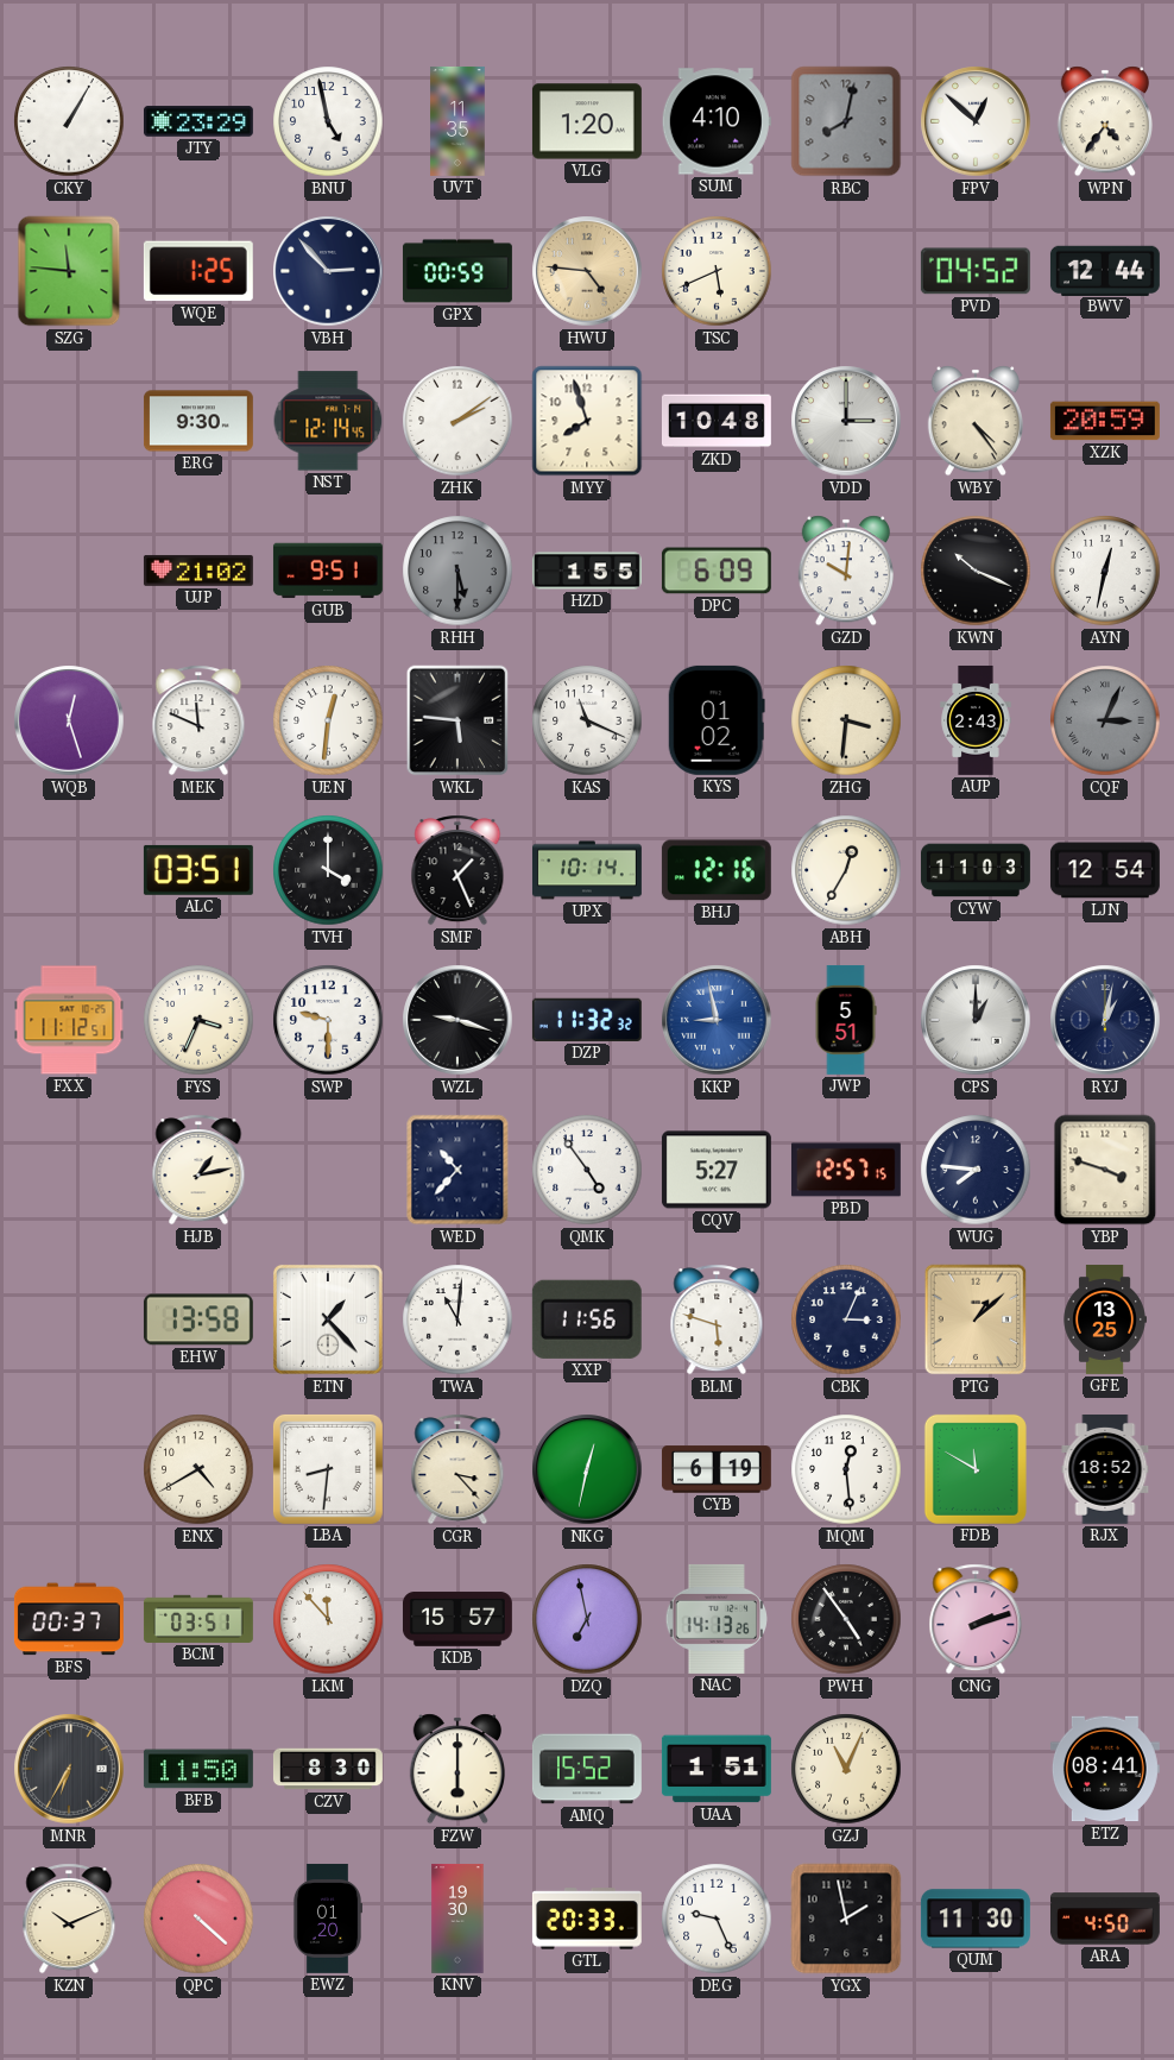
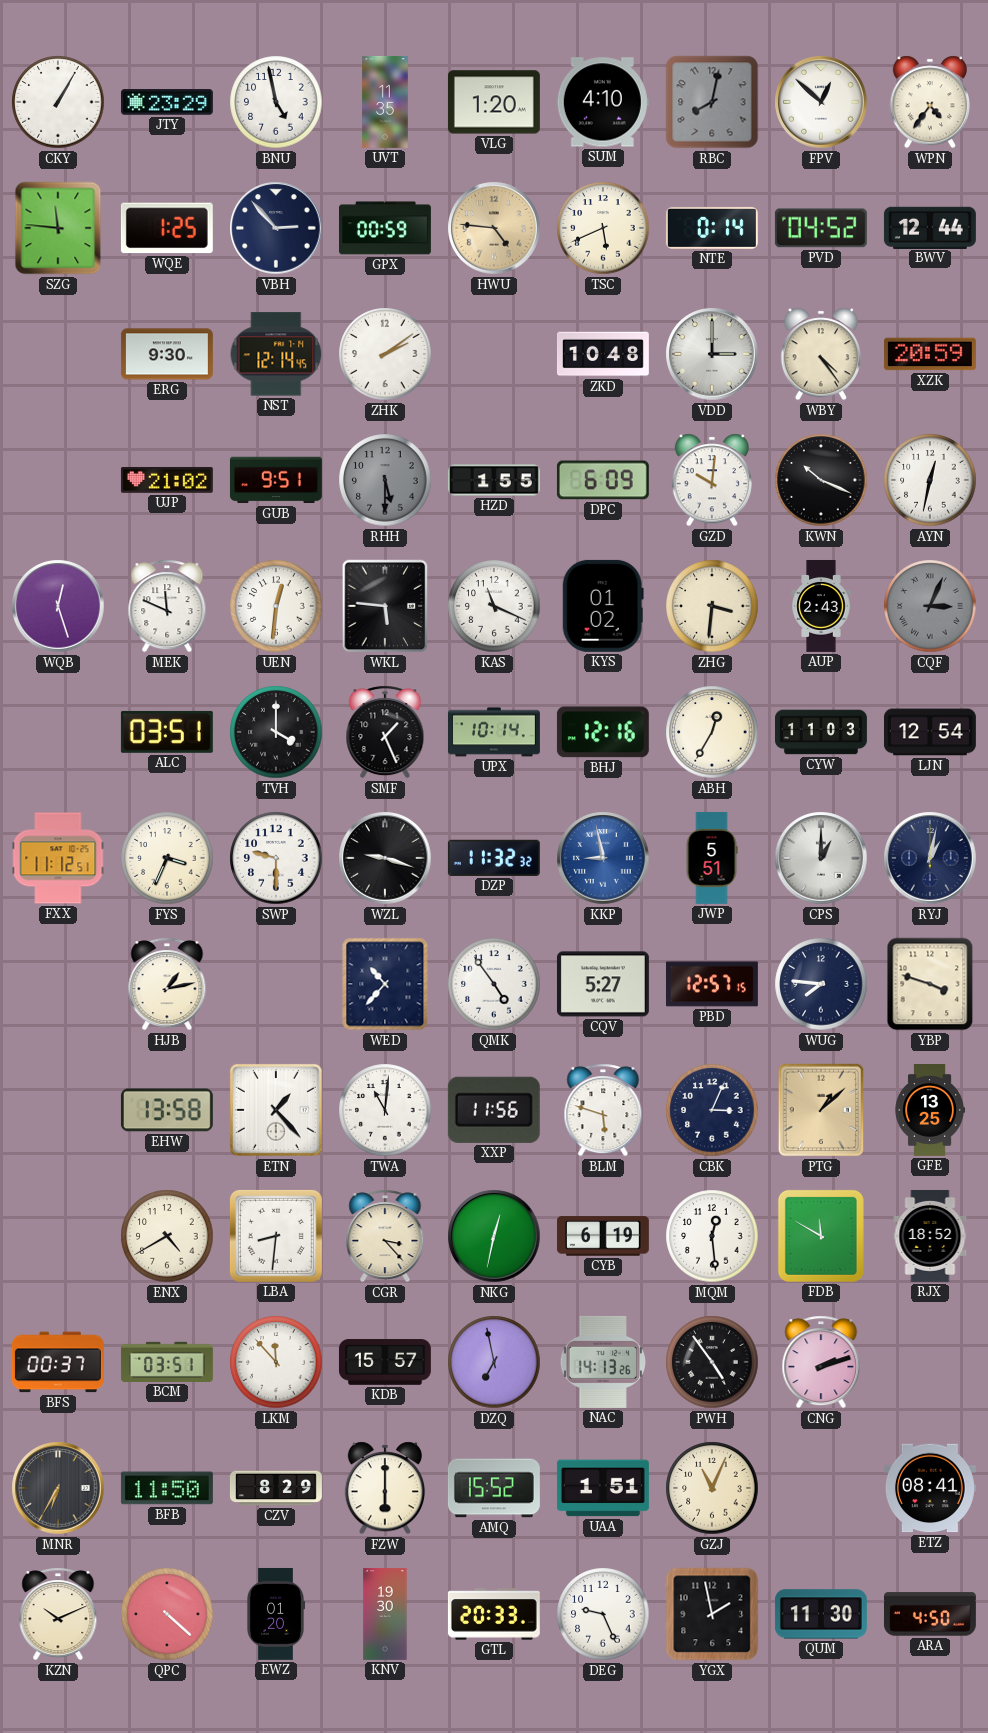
NTE: none -> 0:14 (712, 228)
MYY: 7:57 -> none (587, 421)
CZV: 8:30 -> 8:29 (276, 1488)
